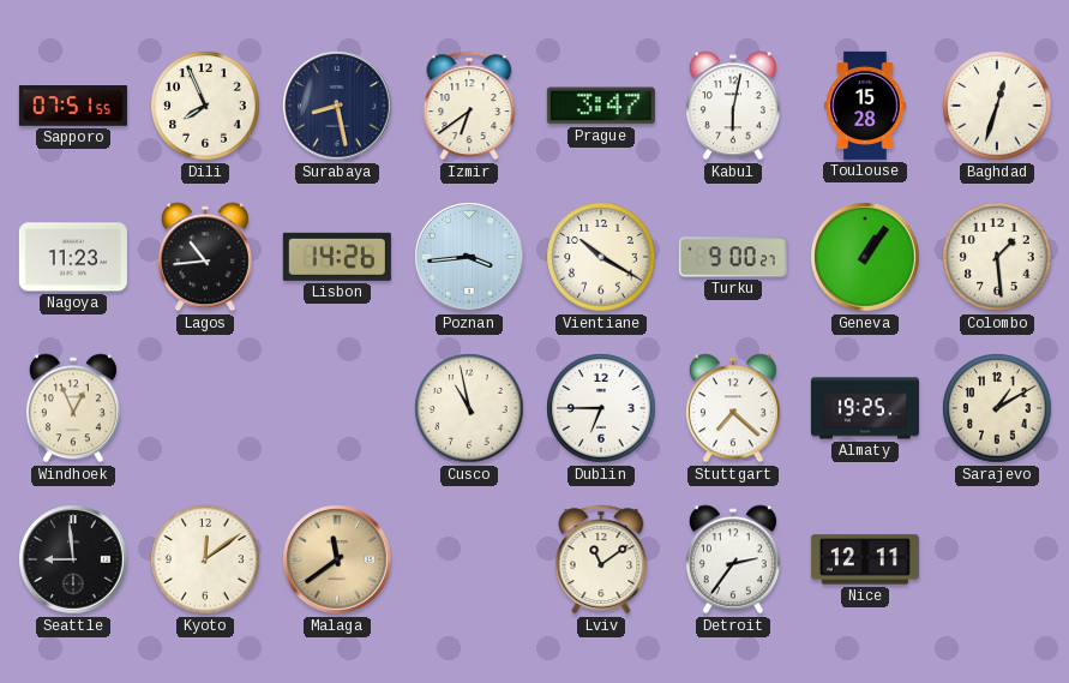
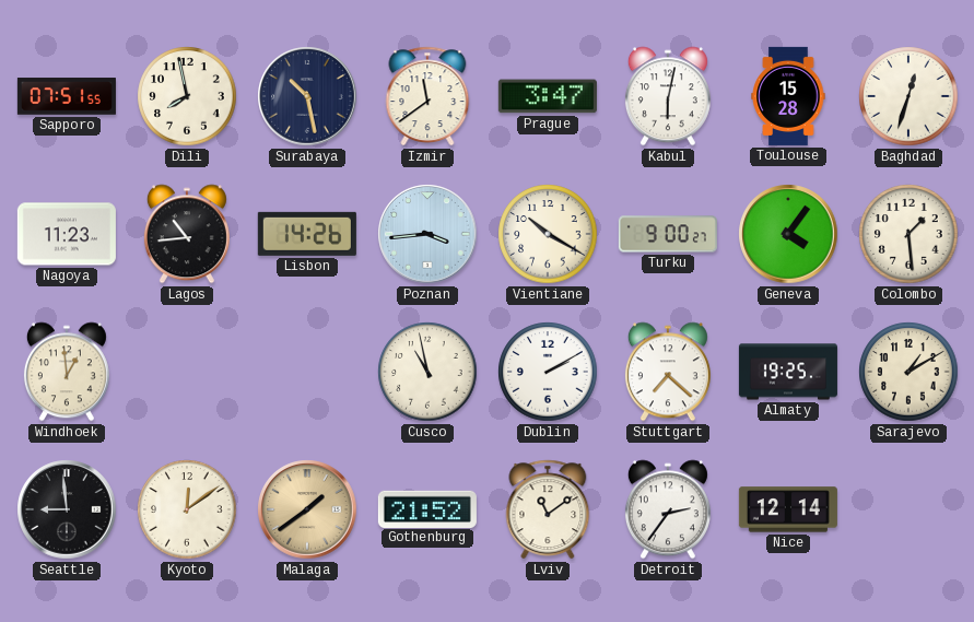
Dili: 7:56 -> 7:58 (187, 96)
Surabaya: 8:28 -> 10:28 (307, 96)
Izmir: 6:39 -> 11:39 (427, 96)
Geneva: 1:06 -> 4:06 (788, 234)
Windhoek: 12:56 -> 12:59 (67, 372)
Dublin: 6:45 -> 2:10 (548, 372)
Malaga: 11:39 -> 1:39 (307, 509)
Gothenburg: none -> 21:52 (427, 508)
Nice: 12:11 -> 12:14 (788, 509)
